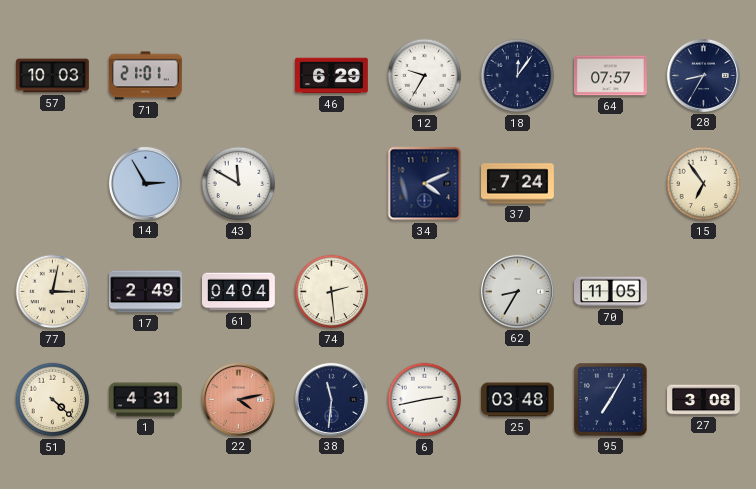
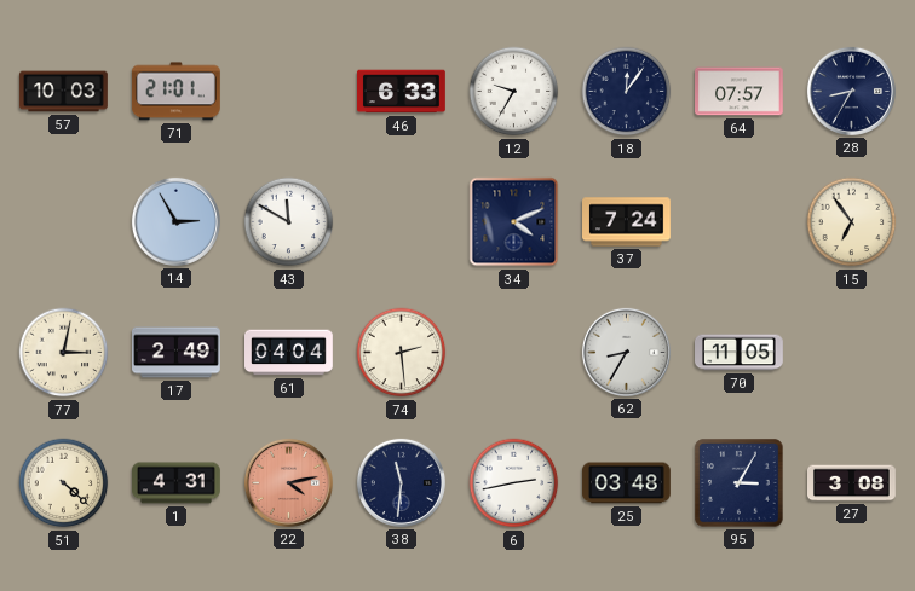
46: 6:29 -> 6:33 (402, 92)
95: 7:05 -> 3:05 (740, 483)
